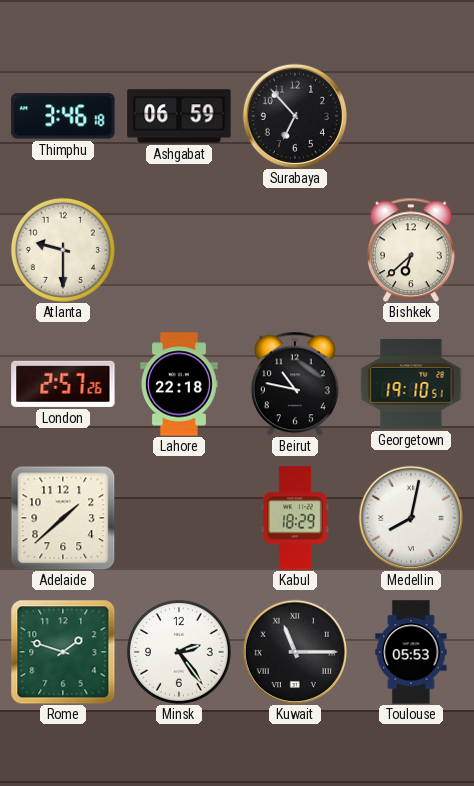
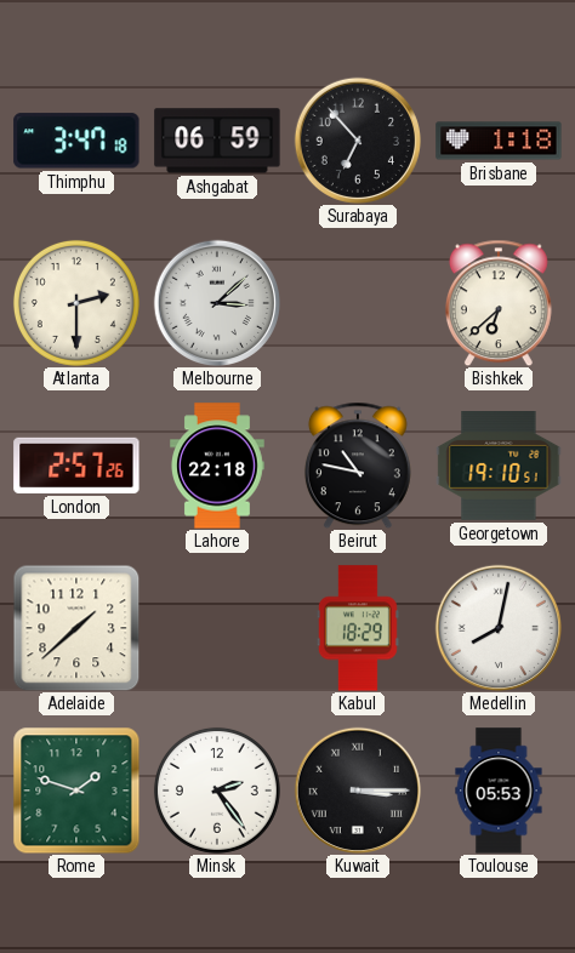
Thimphu: 3:46 -> 3:47 (76, 141)
Brisbane: none -> 1:18 (499, 141)
Atlanta: 9:30 -> 2:30 (76, 303)
Melbourne: none -> 3:08 (216, 302)
Kuwait: 11:15 -> 3:15 (357, 789)
